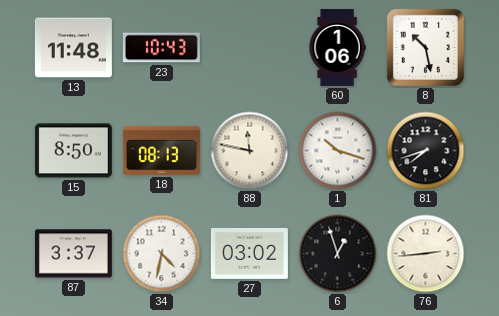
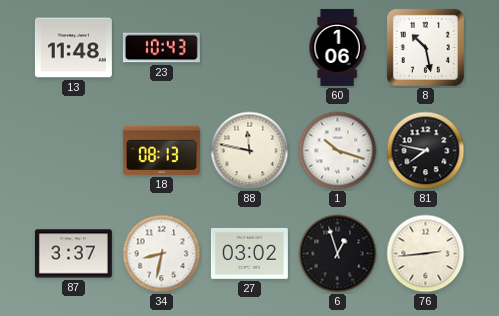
15: 8:50 -> none (73, 151)
81: 7:42 -> 7:47 (426, 151)
34: 4:32 -> 8:32 (162, 254)
